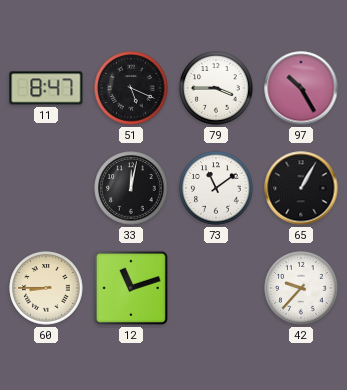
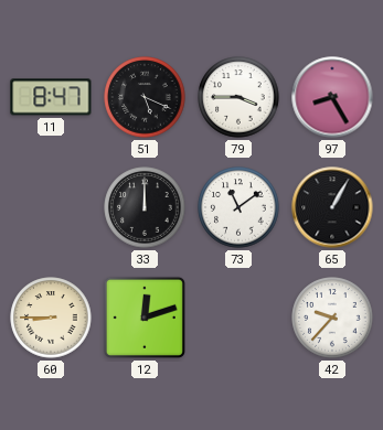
97: 10:25 -> 8:25 (332, 97)
33: 12:02 -> 12:00 (145, 207)
12: 11:12 -> 12:12 (145, 318)
